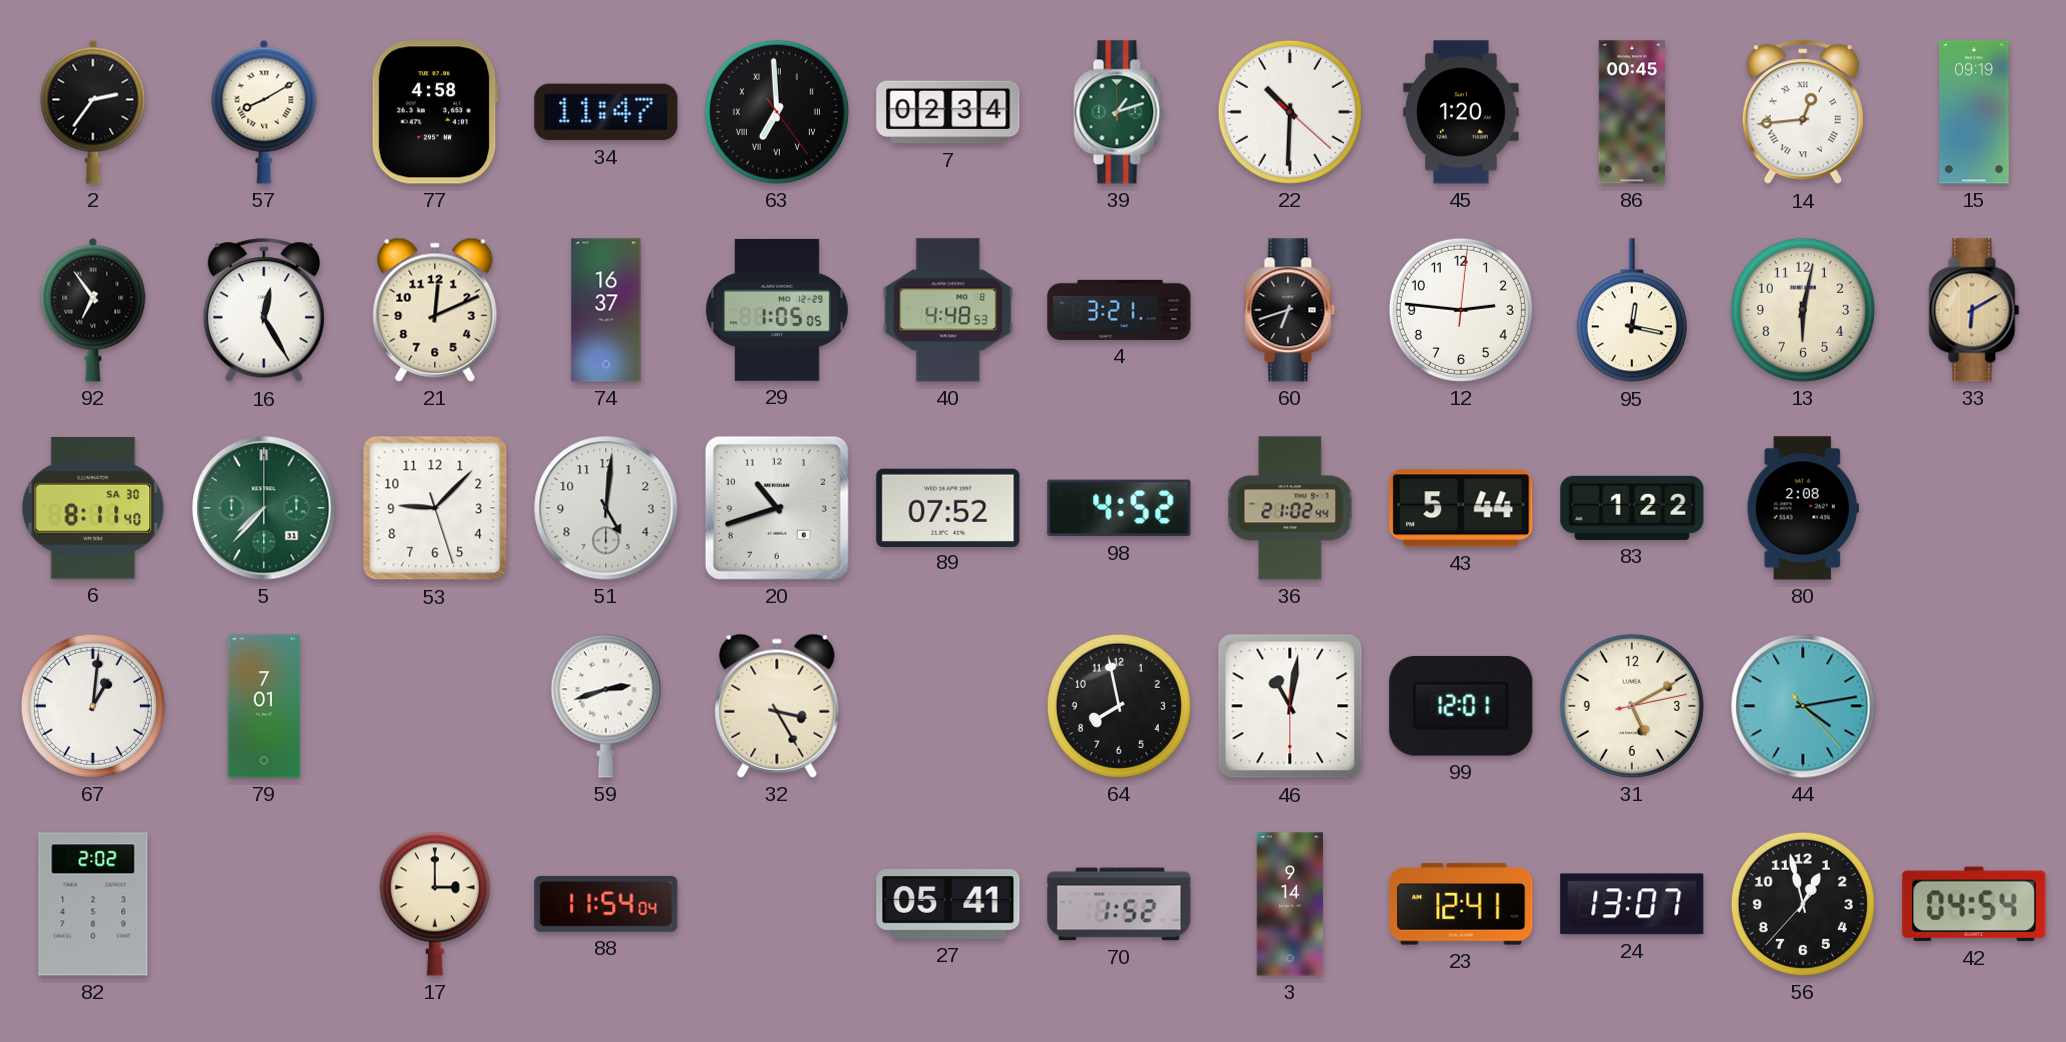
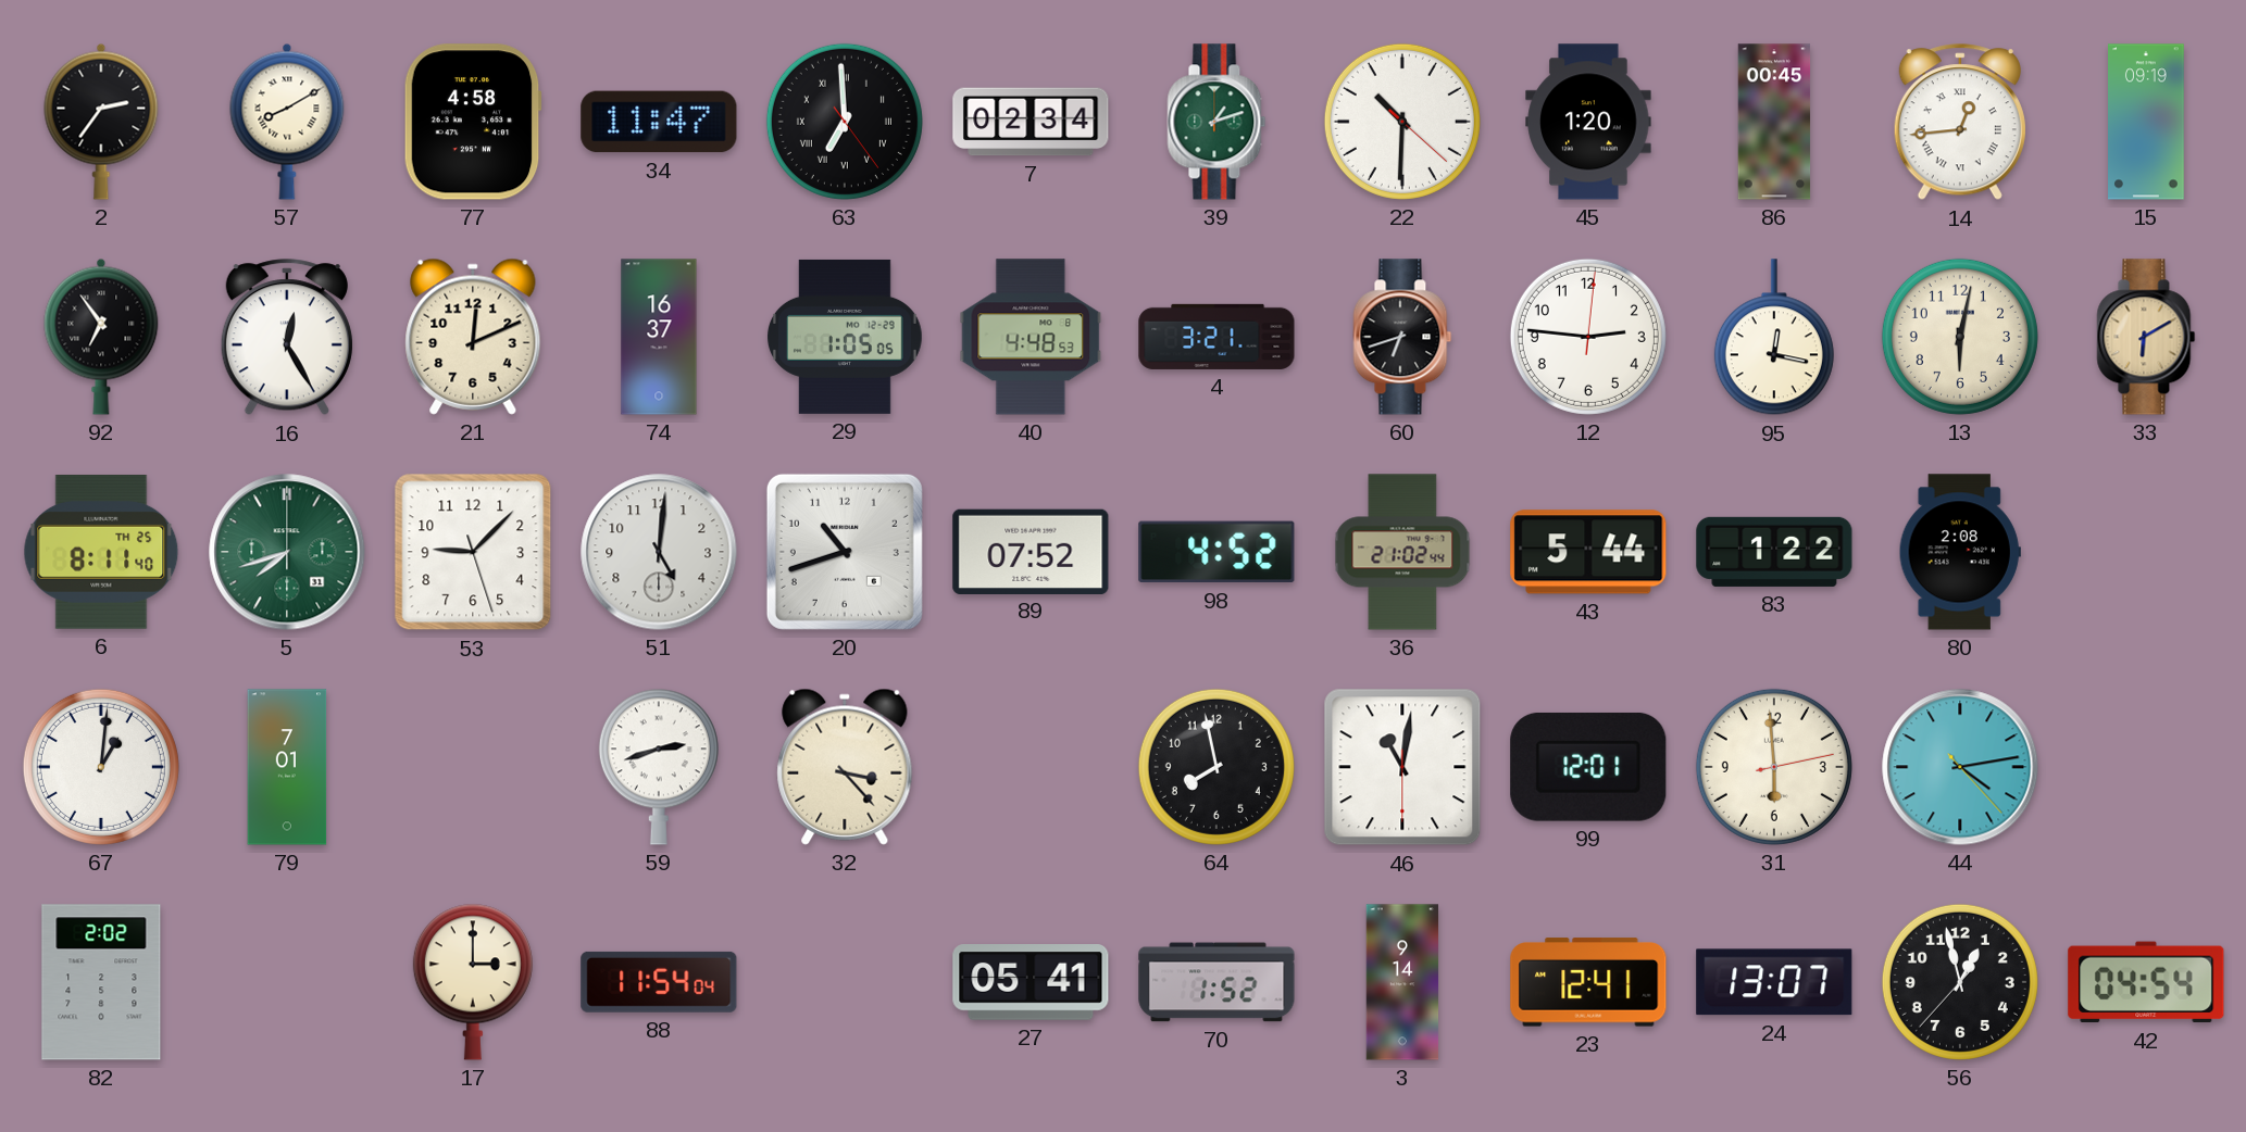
6 date: SA 30 -> TH 25 (101, 552)
5: 7:37 -> 7:42 (287, 552)
32: 3:25 -> 3:23 (845, 767)
31: 5:10 -> 5:59 (1774, 767)
